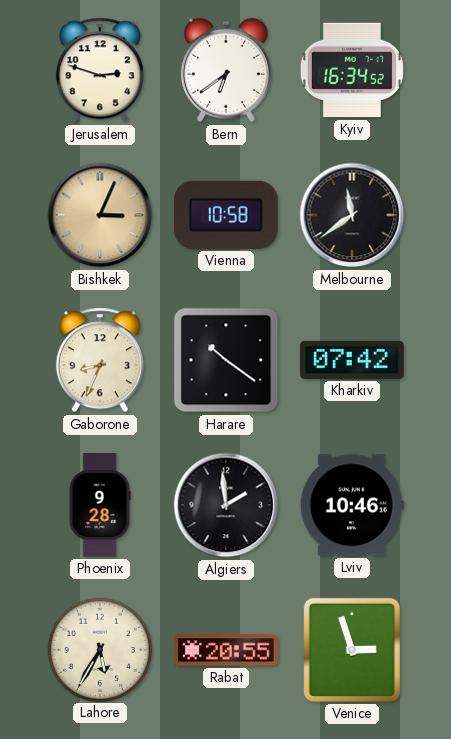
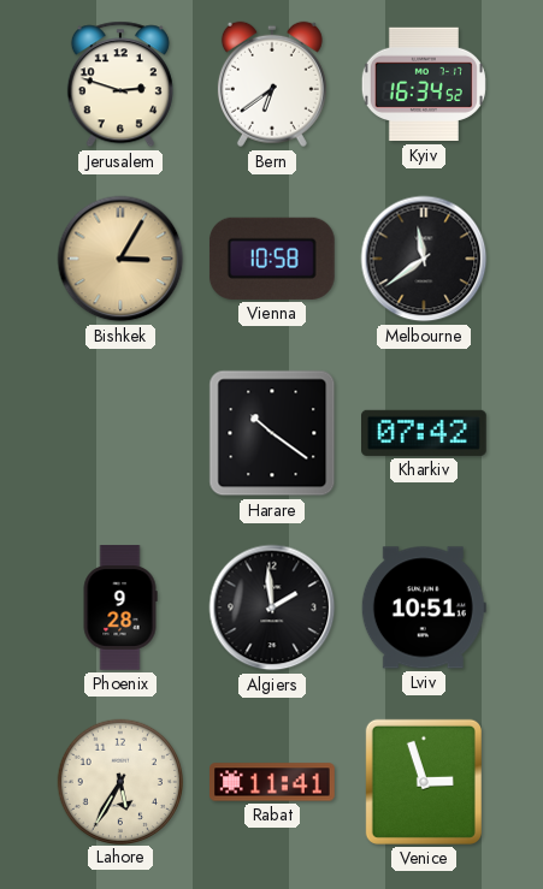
Bishkek: 3:04 -> 3:05 (120, 259)
Gaborone: 8:34 -> none (100, 360)
Lviv: 10:46 -> 10:51 (424, 608)
Rabat: 20:55 -> 11:41 (273, 782)
